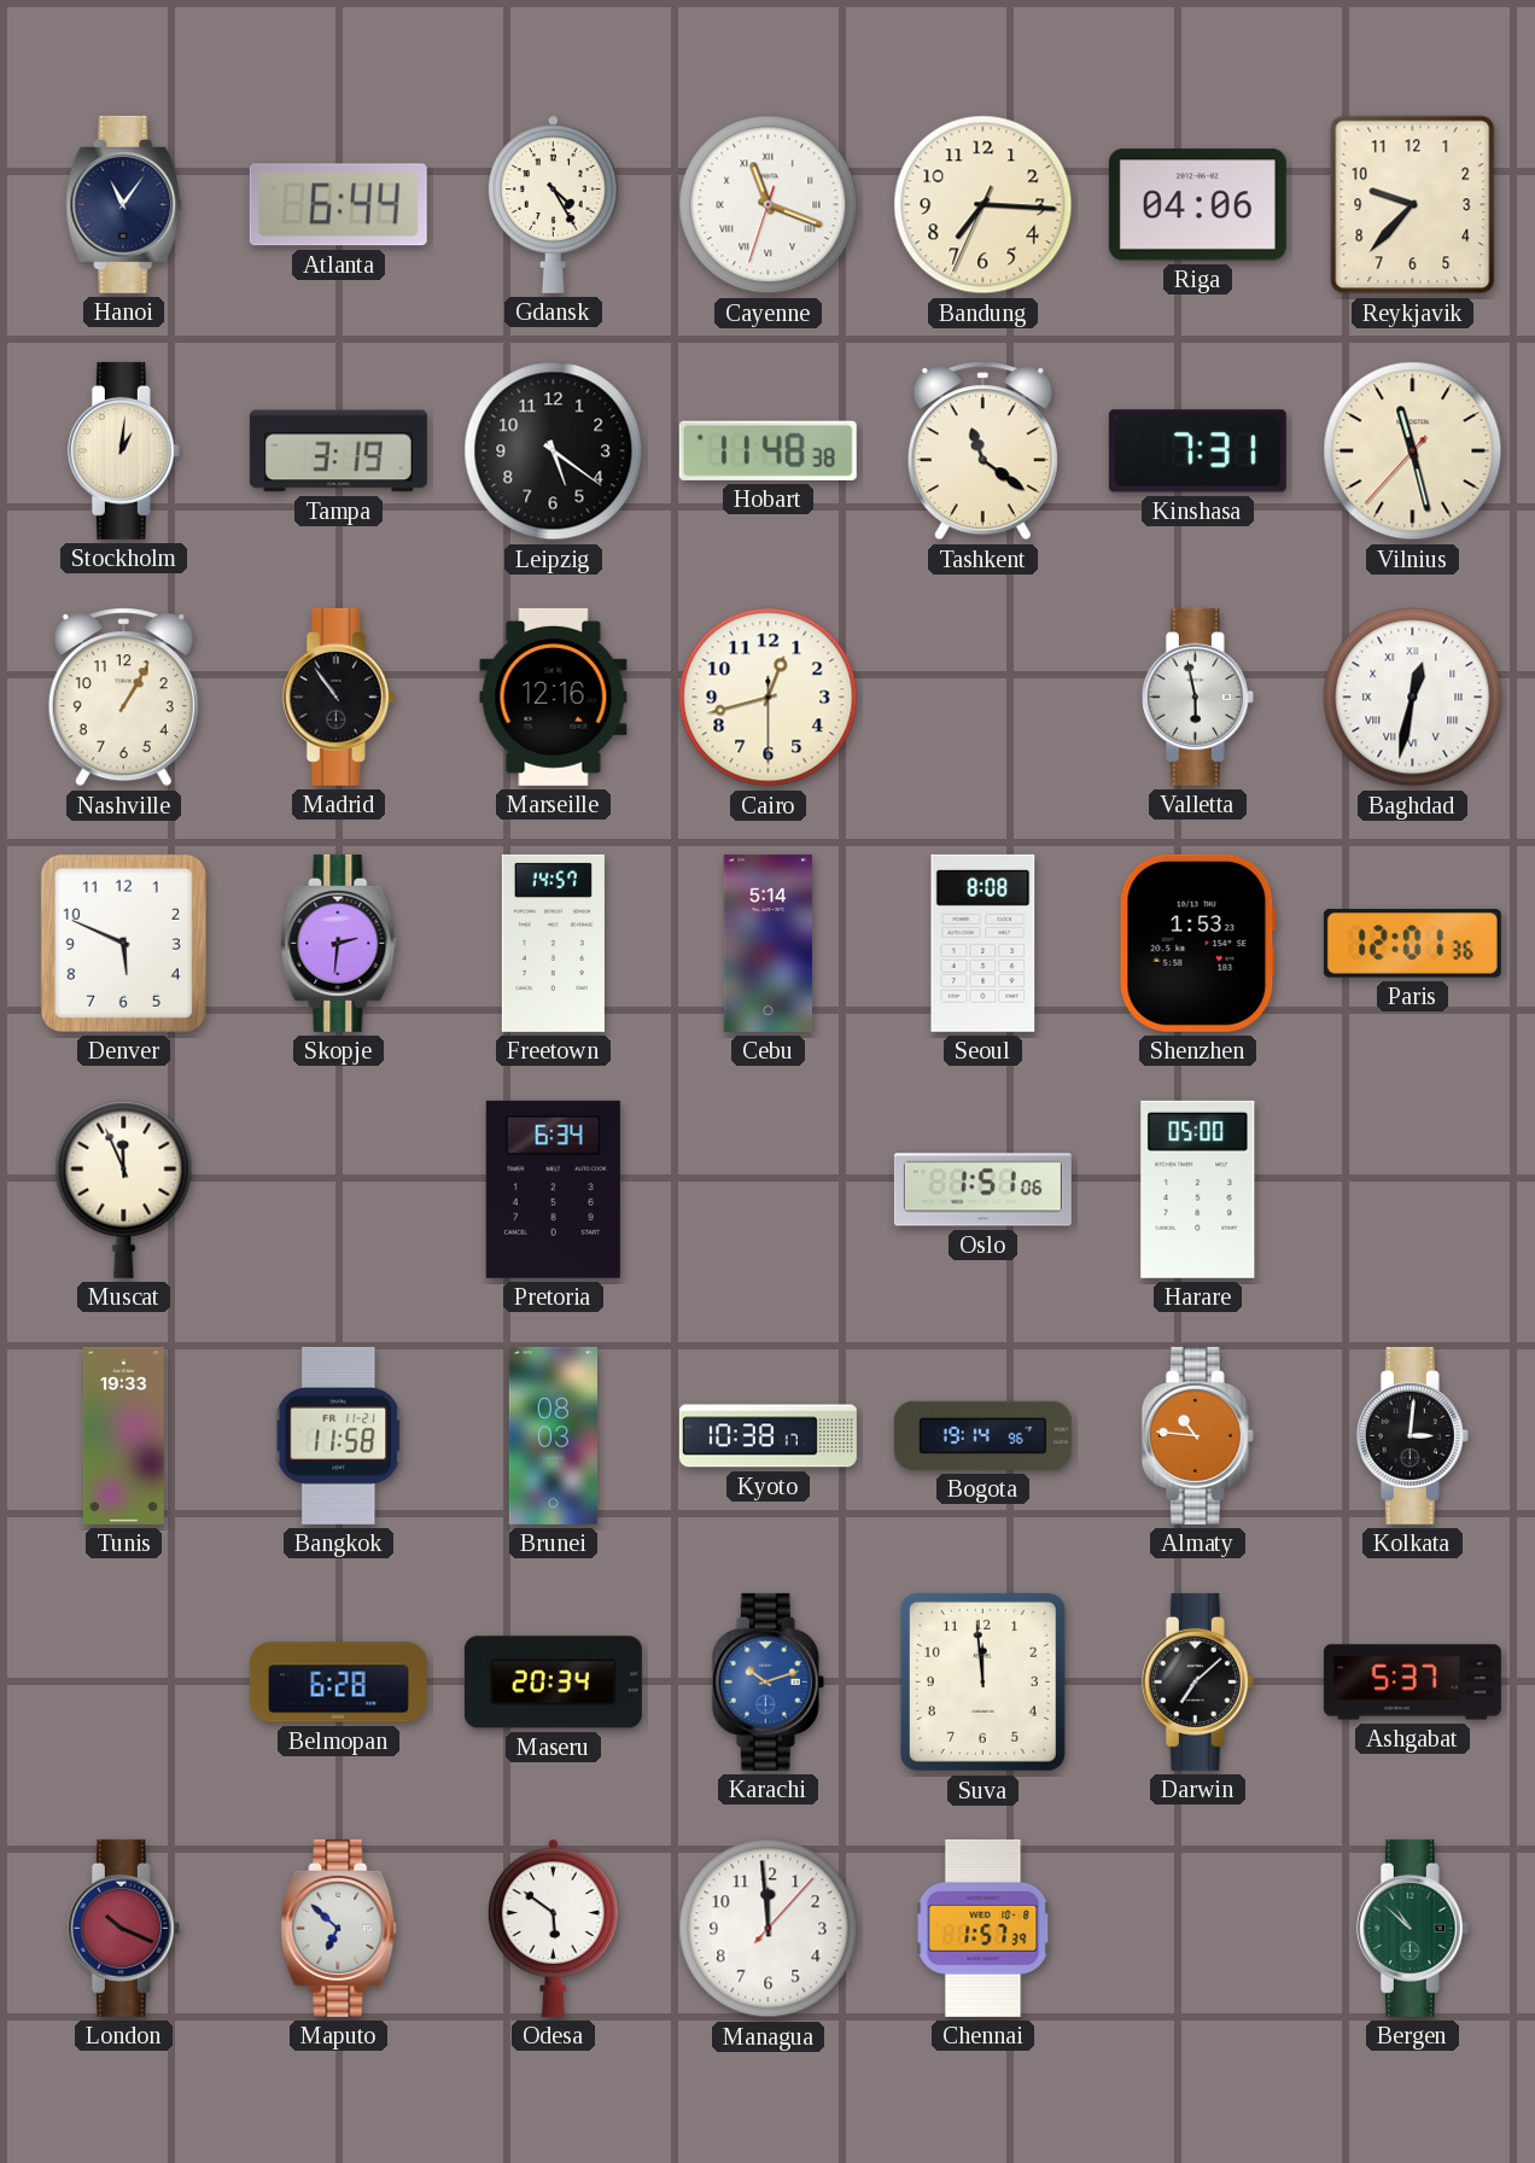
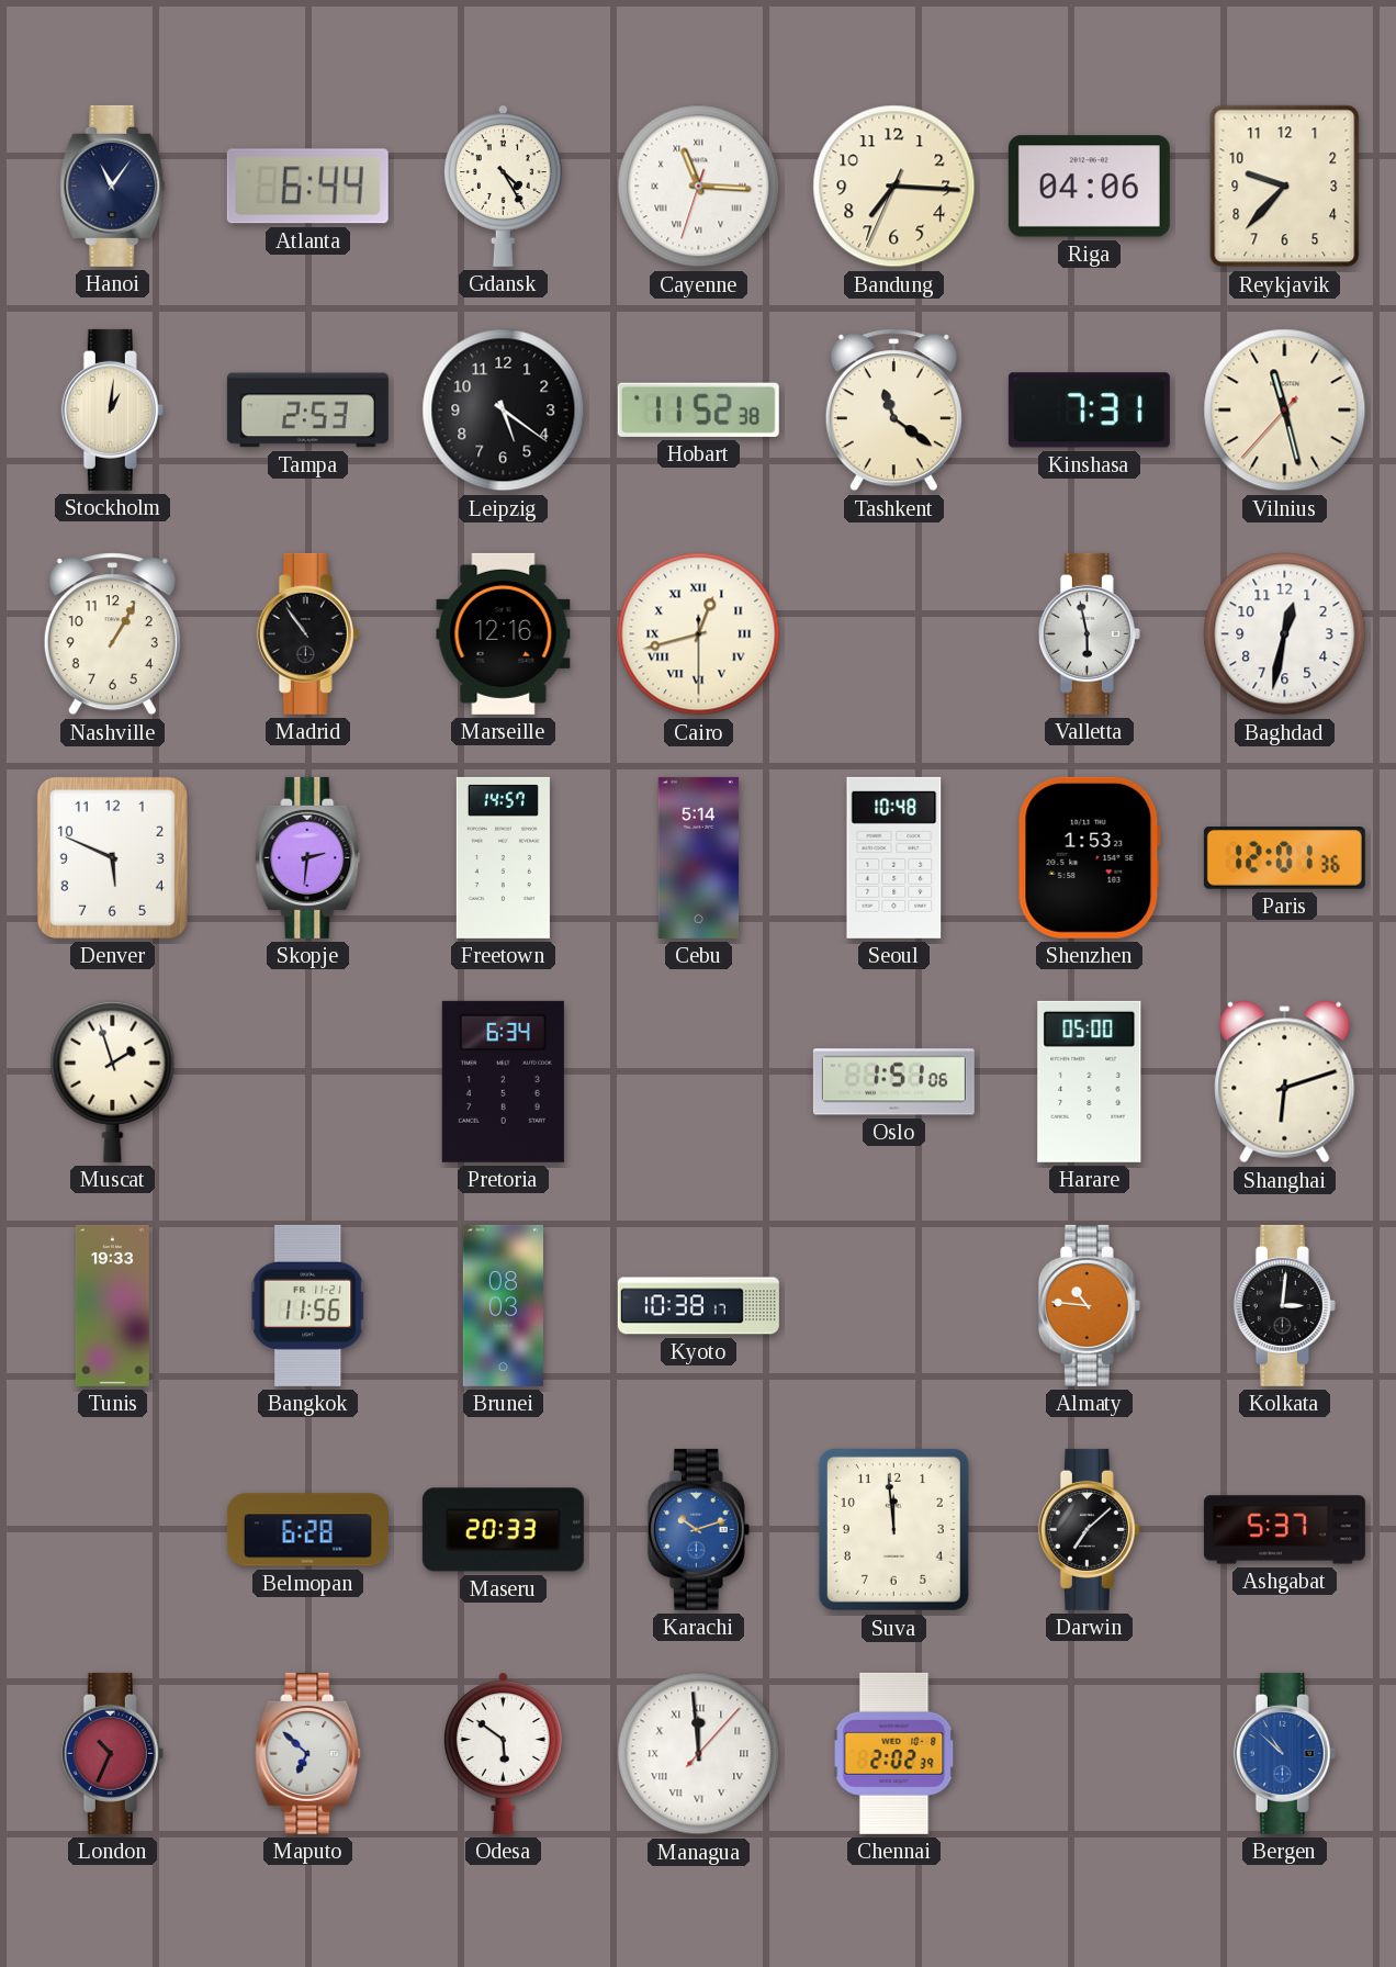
Cayenne: 11:18 -> 11:15 (699, 187)
Tampa: 3:19 -> 2:53 (307, 411)
Hobart: 11:48 -> 11:52 (698, 409)
Cairo numerals: Arabic -> Roman (699, 634)
Baghdad numerals: Roman -> Arabic (1285, 634)
Seoul: 8:08 -> 10:48 (894, 857)
Muscat: 11:56 -> 1:57 (113, 1081)
Shanghai: none -> 6:12 (1285, 1082)
Bangkok: 11:58 -> 11:56 (308, 1305)
Bogota: 19:14 -> none (982, 1435)
Maseru: 20:34 -> 20:33 (503, 1530)
London: 10:19 -> 10:34 (112, 1753)
Managua numerals: Arabic -> Roman (699, 1754)
Chennai: 1:57 -> 2:02 (894, 1753)
Bergen dial: green -> blue (1284, 1753)
